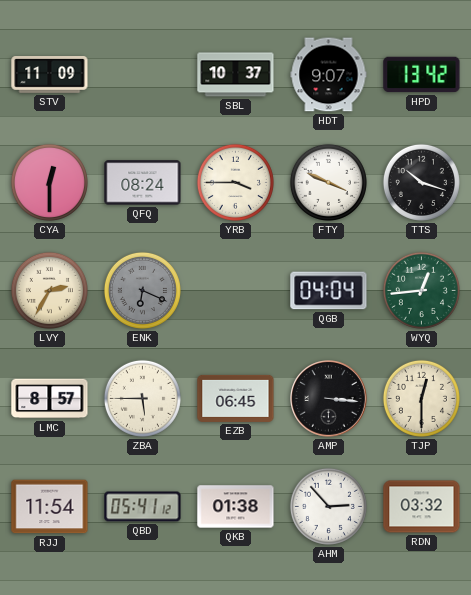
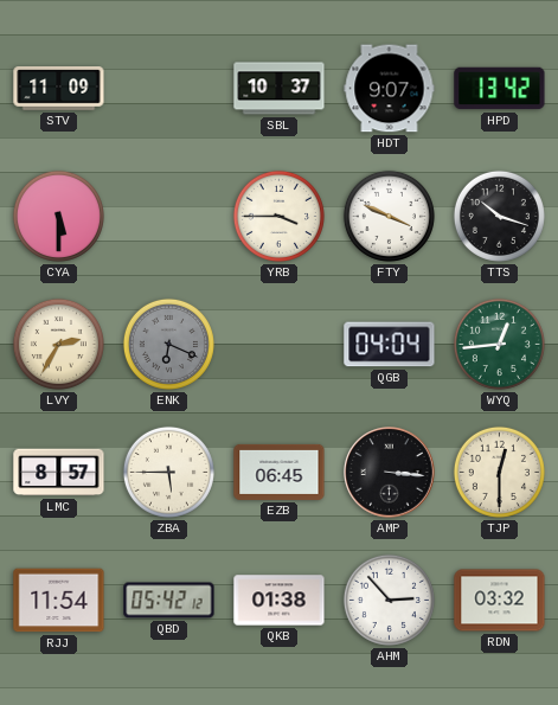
CYA: 12:30 -> 5:30 (58, 216)
QFQ: 08:24 -> none (143, 183)
QBD: 05:41 -> 05:42 (169, 601)
